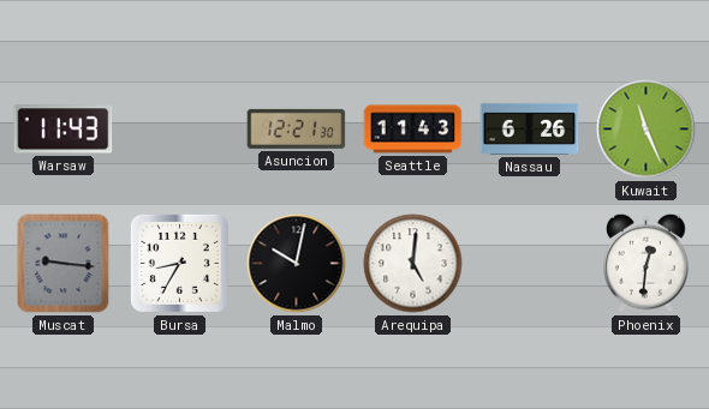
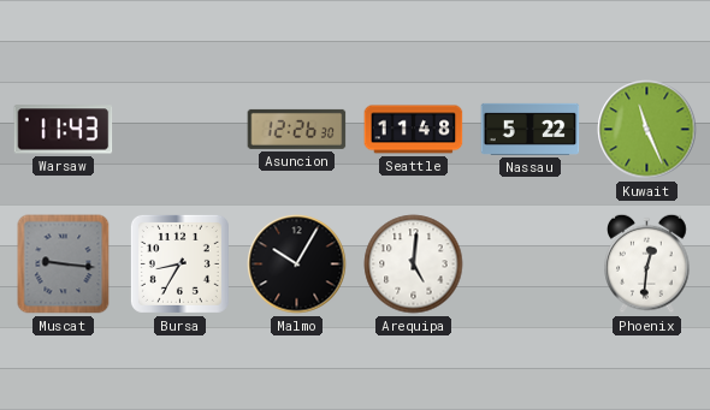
Asuncion: 12:21 -> 12:26 (297, 129)
Seattle: 11:43 -> 11:48 (414, 130)
Nassau: 6:26 -> 5:22 (531, 129)
Malmo: 10:02 -> 10:05 (297, 265)
